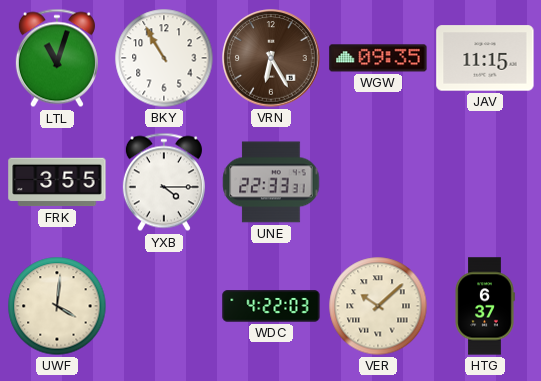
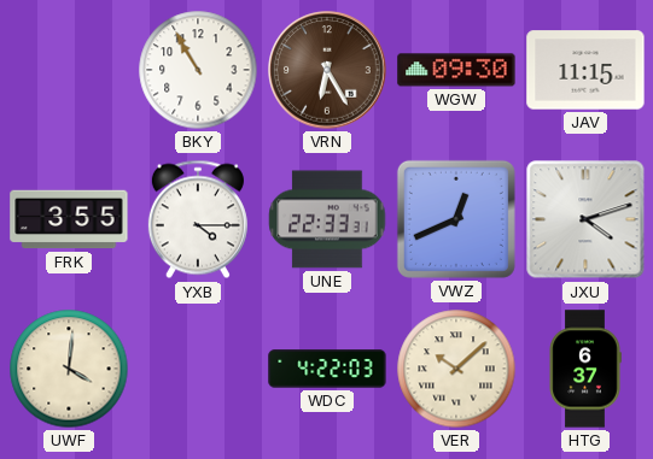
LTL: 11:03 -> none (57, 58)
WGW: 09:35 -> 09:30 (456, 70)
VWZ: none -> 12:41 (456, 219)
JXU: none -> 4:12 (585, 219)
